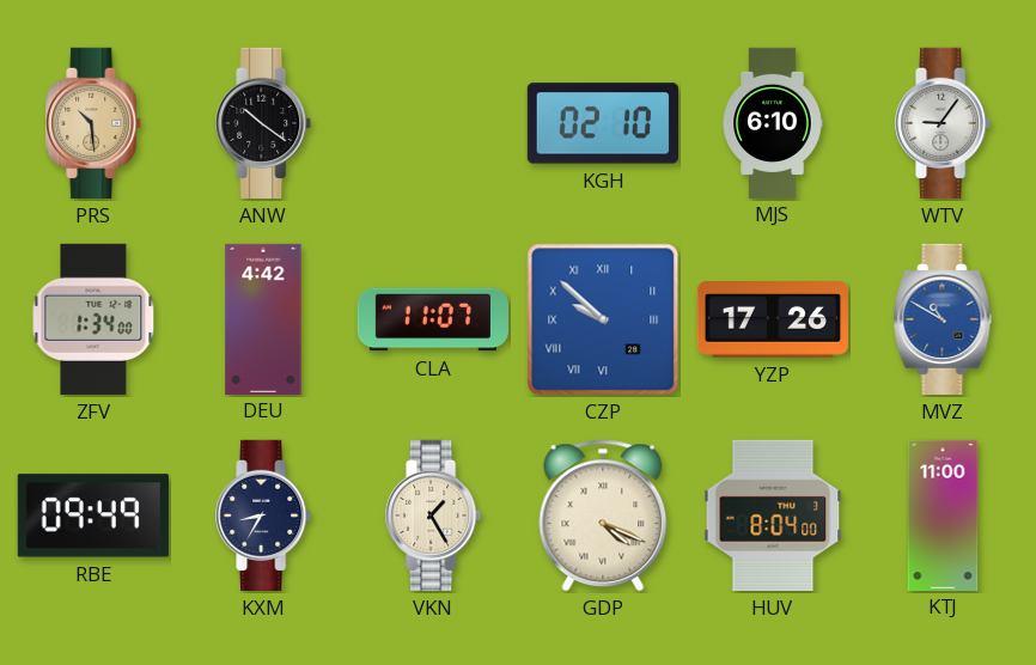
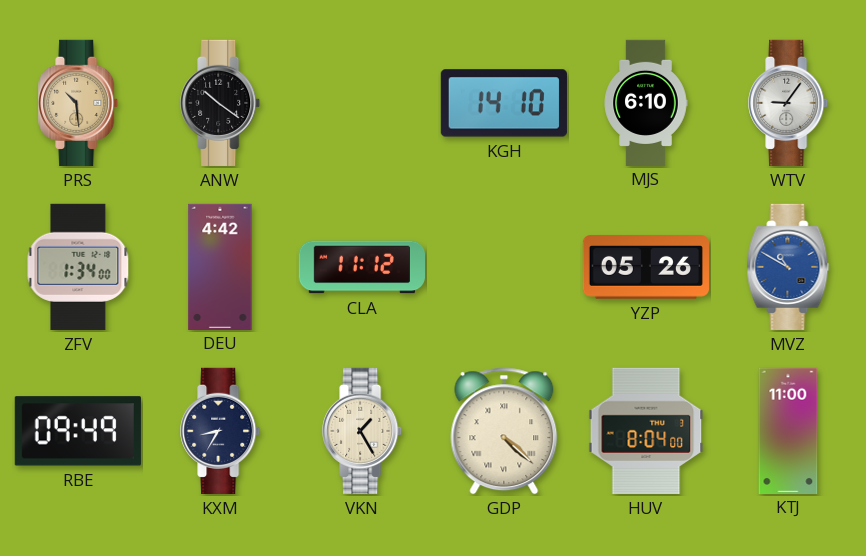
KGH: 02:10 -> 14:10 (504, 103)
CLA: 11:07 -> 11:12 (361, 267)
CZP: 9:52 -> none (603, 319)
YZP: 17:26 -> 05:26 (645, 267)
GDP: 4:19 -> 4:22 (504, 431)
